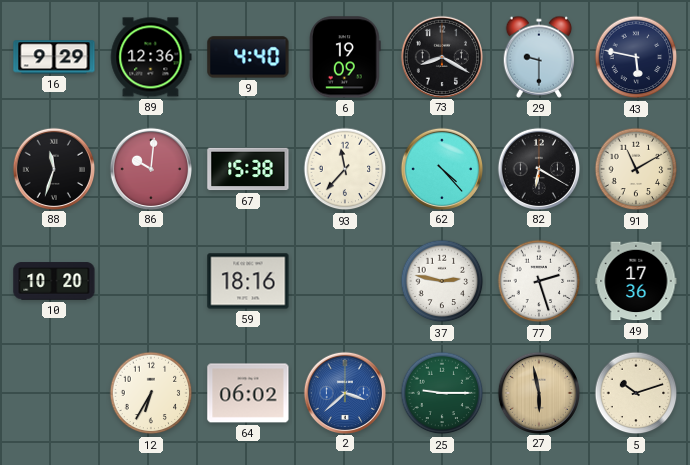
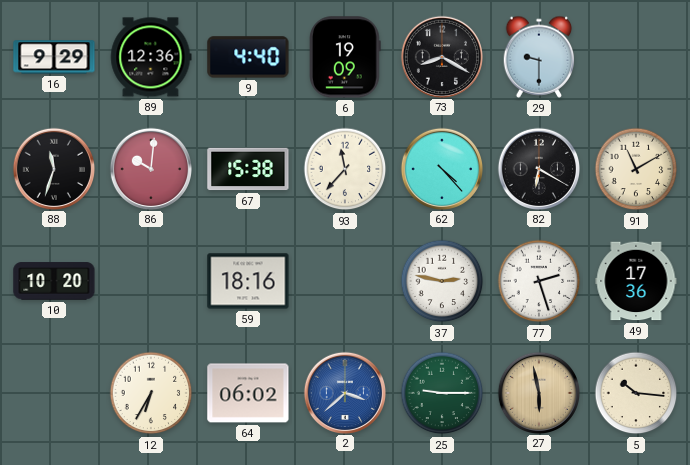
43: 5:47 -> none (636, 57)
5: 10:12 -> 10:16 (636, 393)
